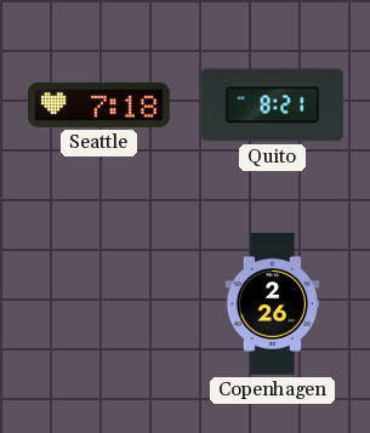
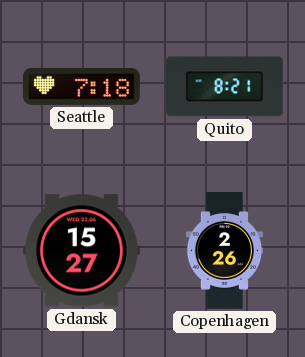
Gdansk: none -> 15:27 (81, 251)
